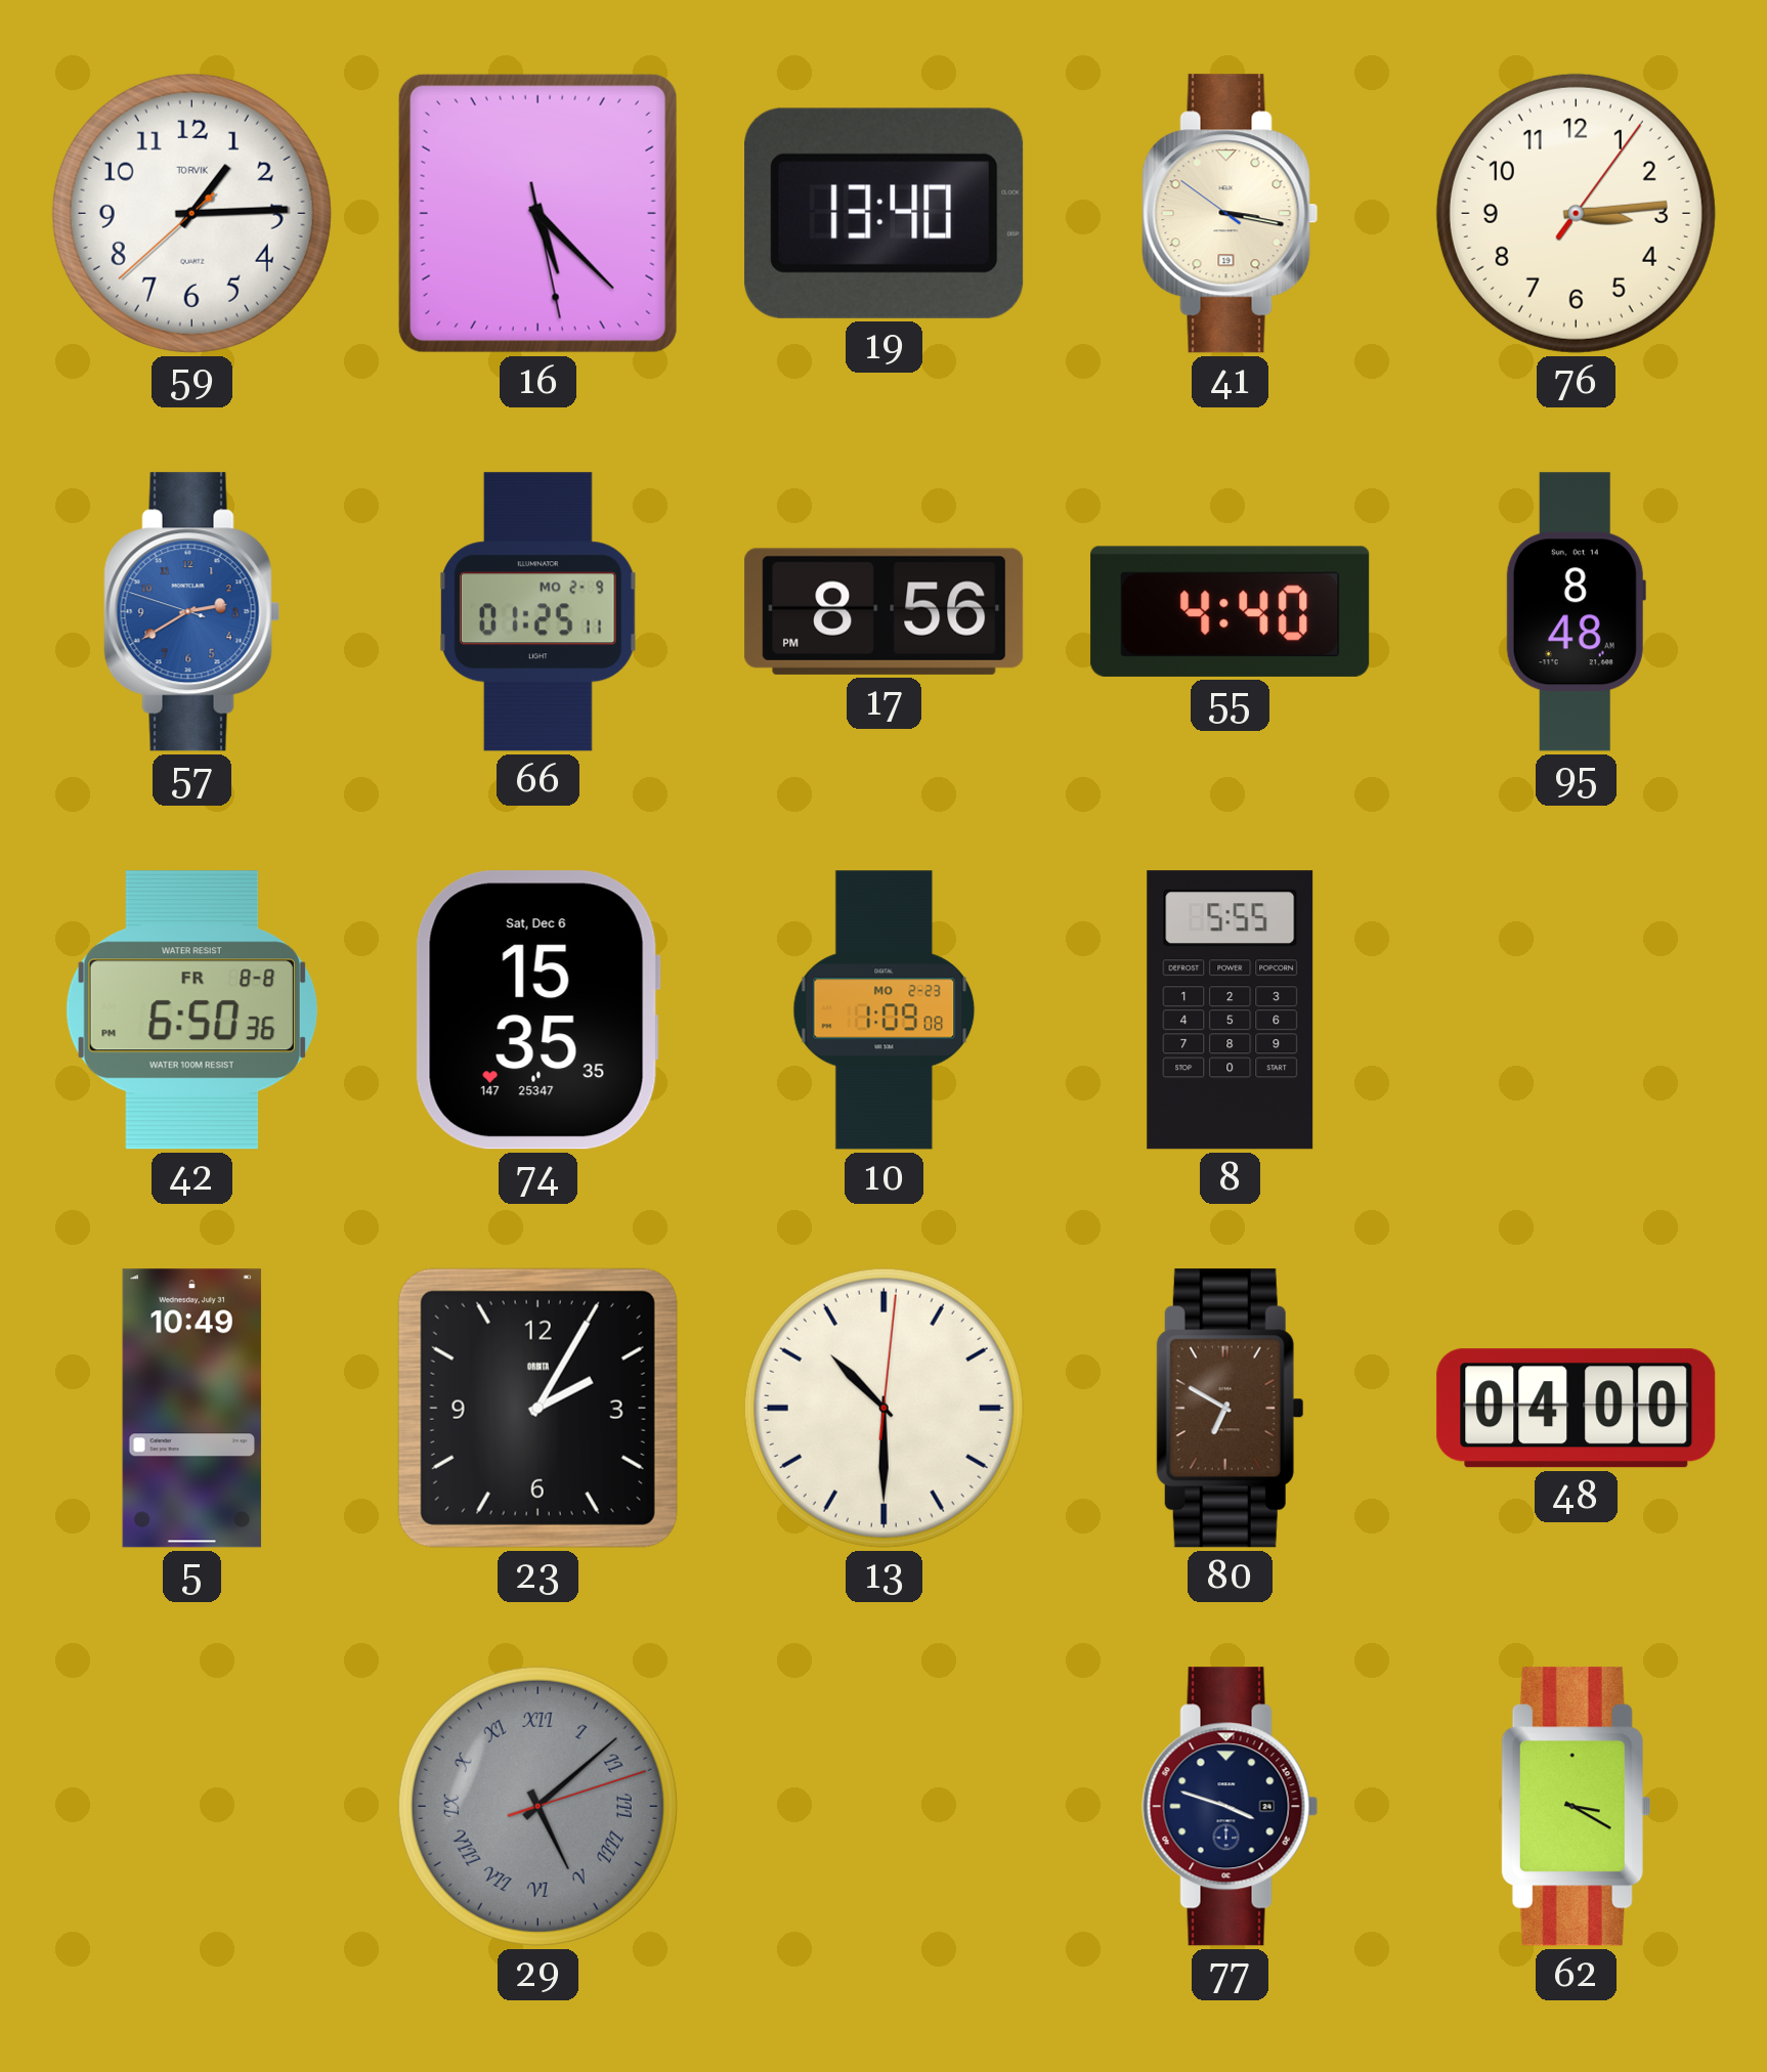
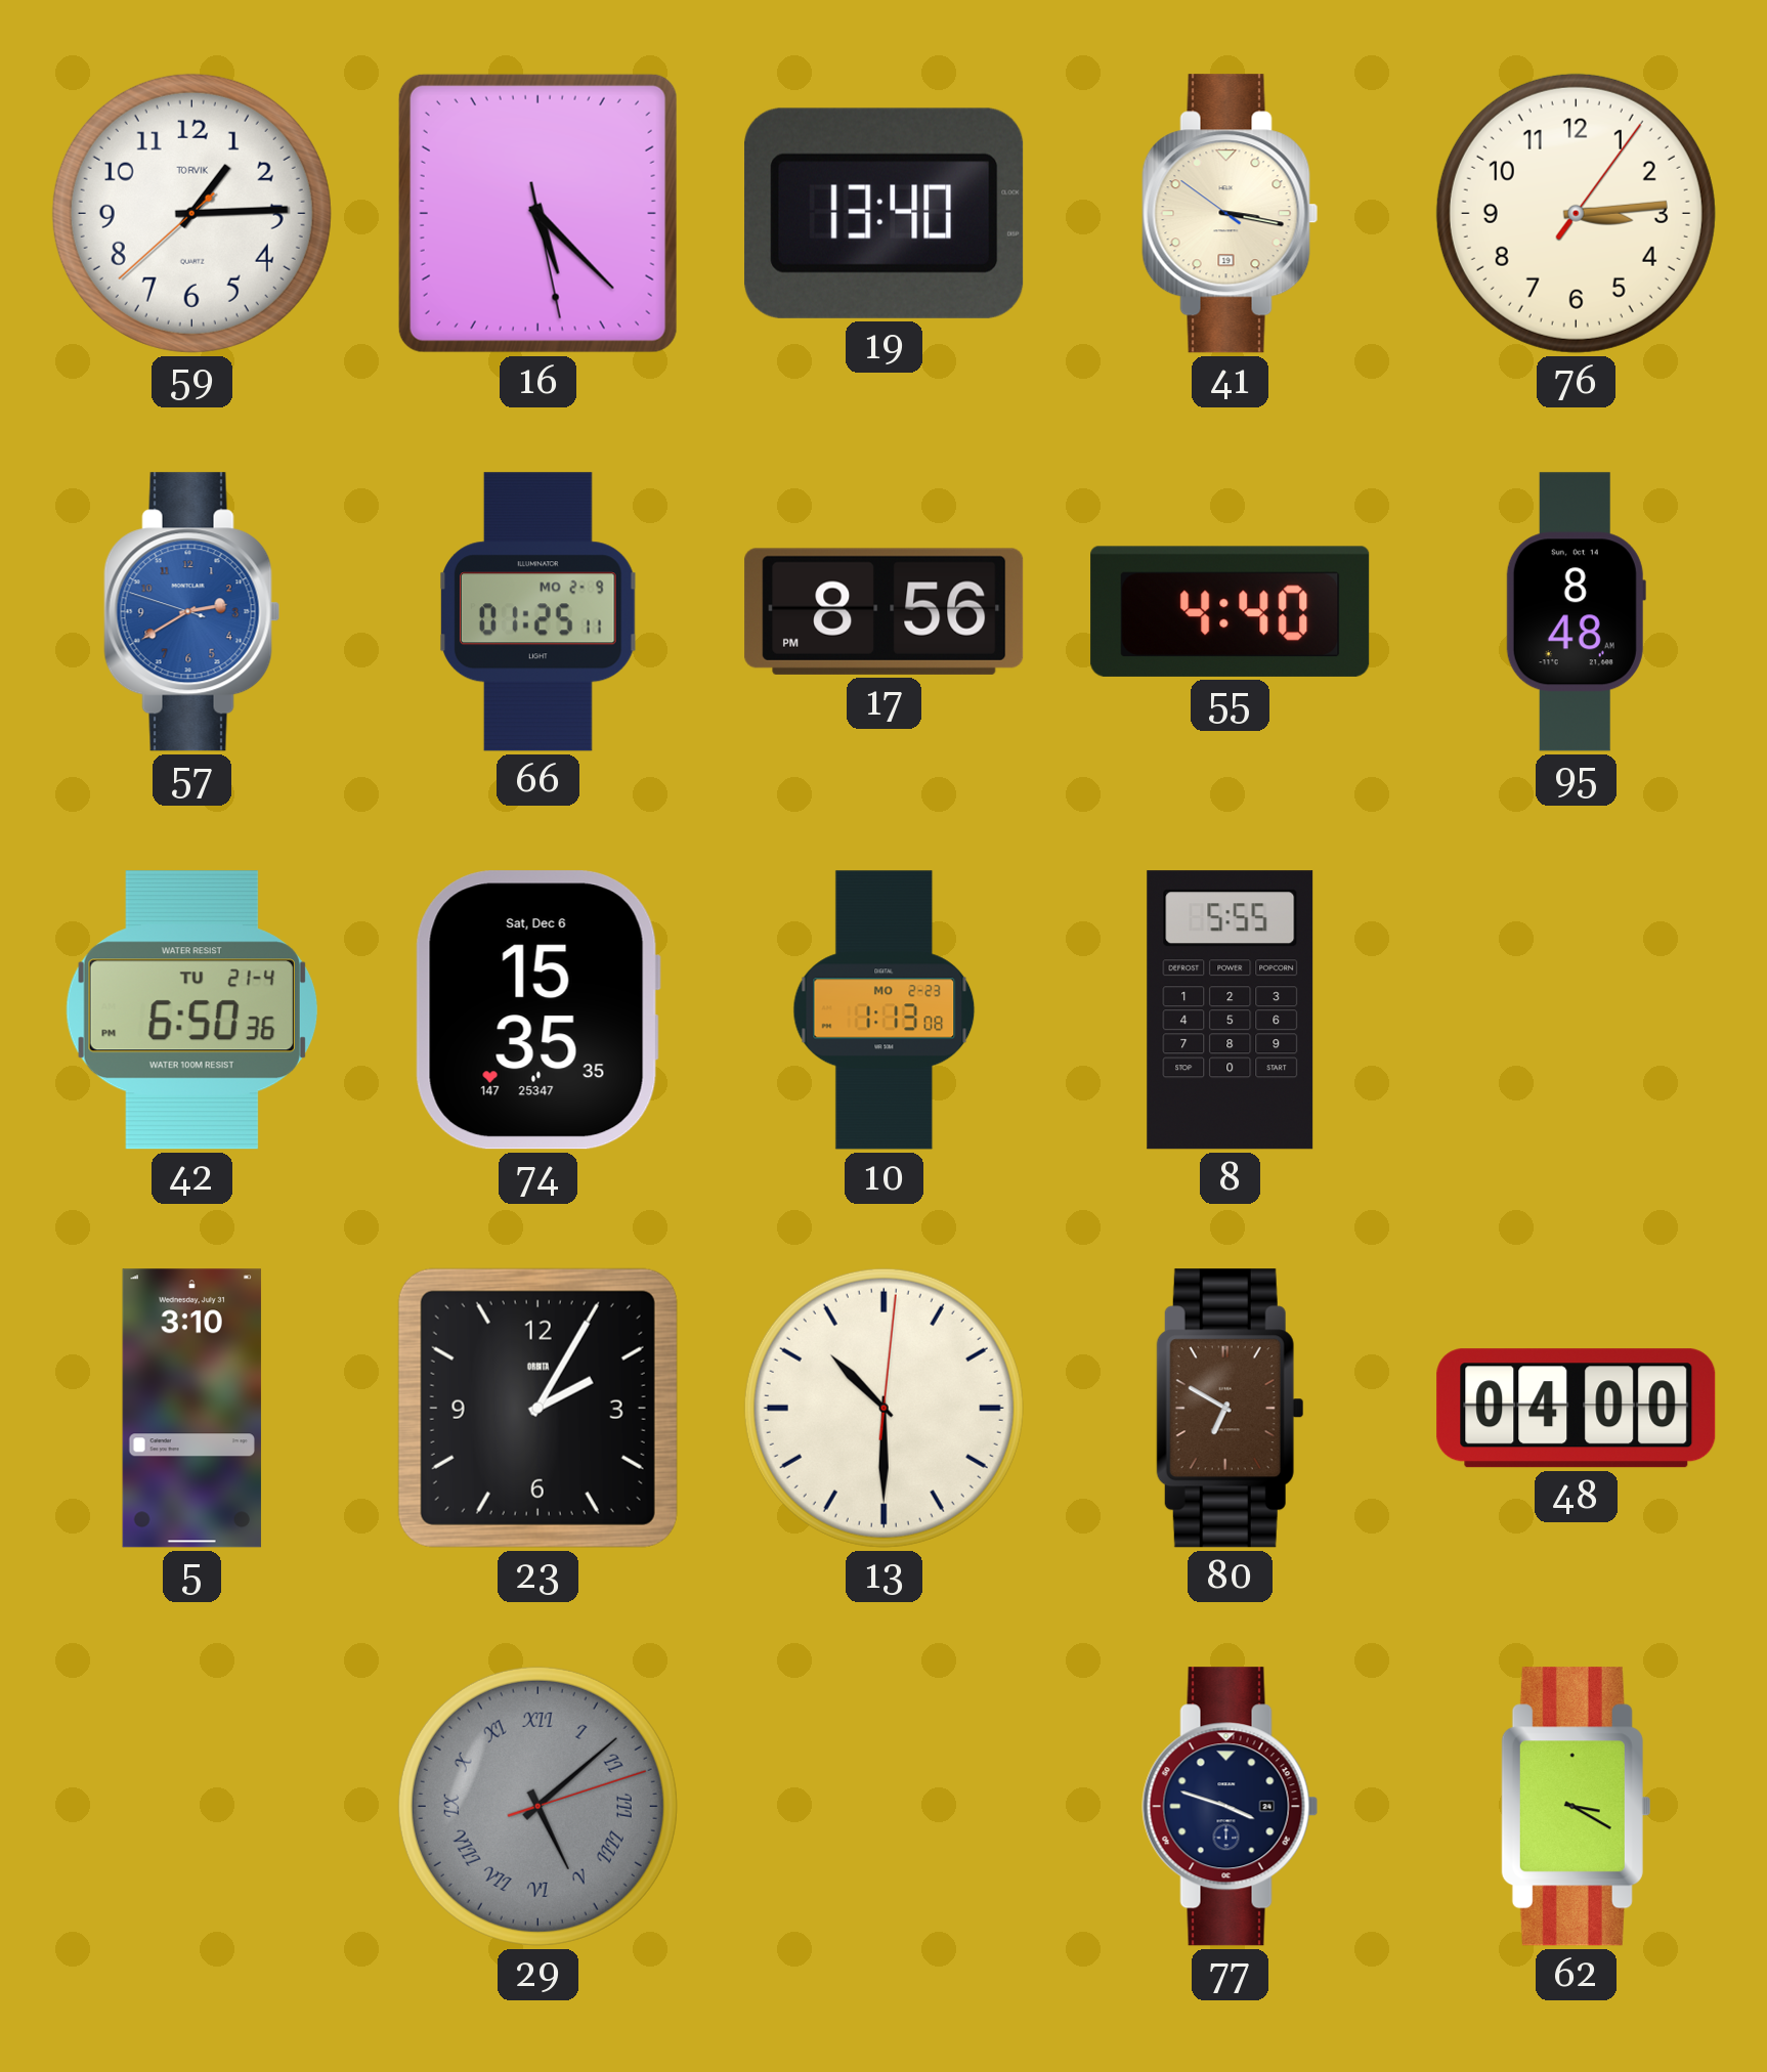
42 date: FR 8-8 -> TU 21-4 (191, 1010)
10: 1:09 -> 1:13 (885, 1010)
5: 10:49 -> 3:10 (191, 1409)
